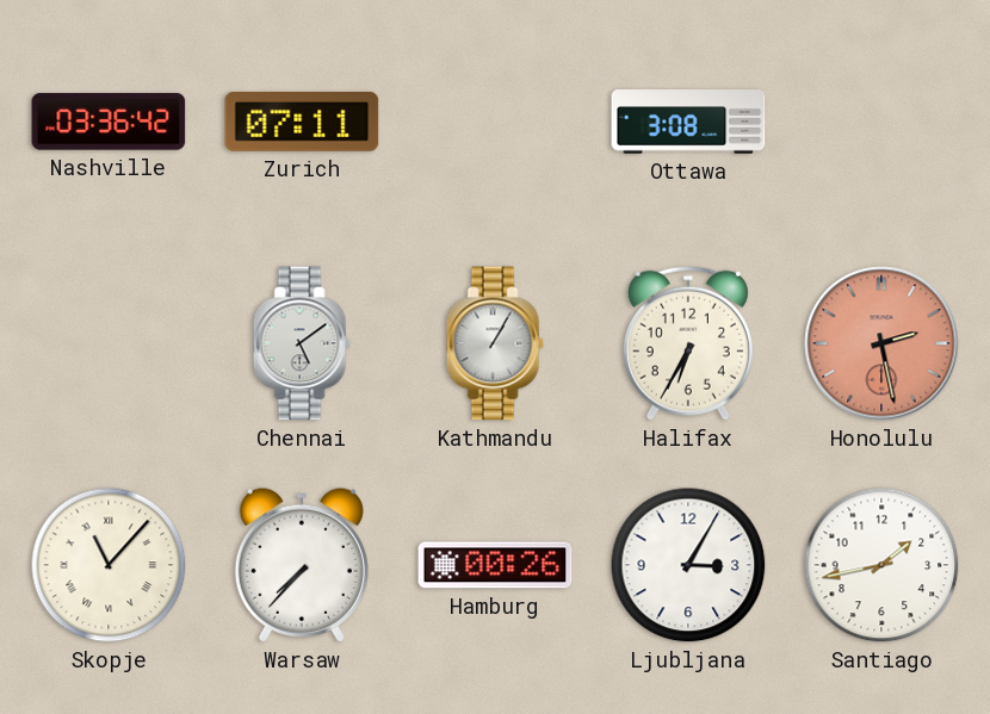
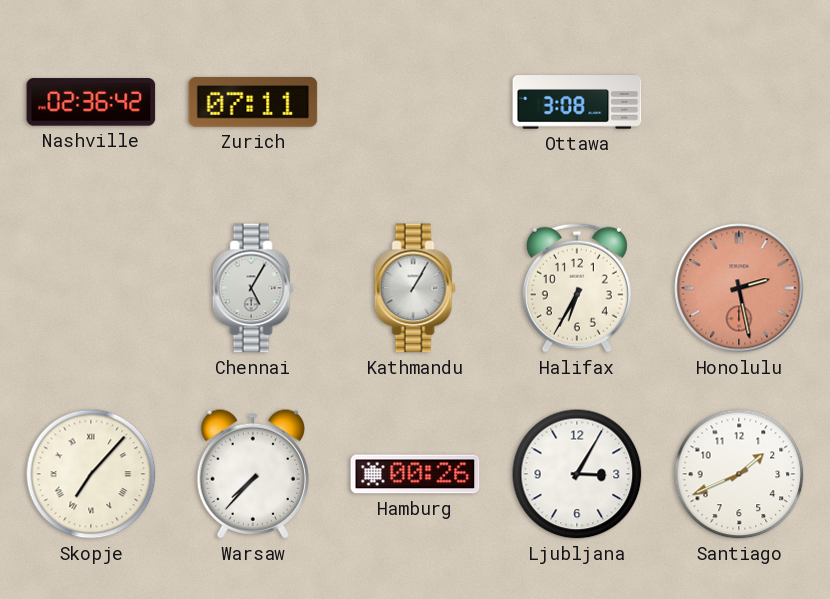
Nashville: 03:36 -> 02:36 (91, 102)
Chennai: 5:09 -> 5:05 (253, 288)
Skopje: 11:07 -> 7:07 (91, 474)
Santiago: 1:43 -> 1:41 (739, 474)
